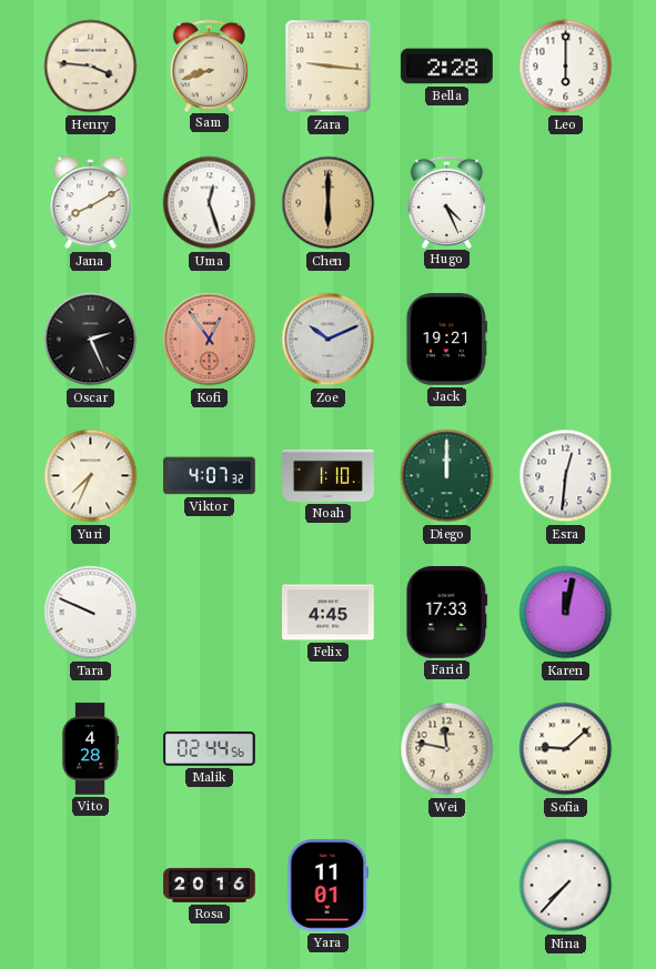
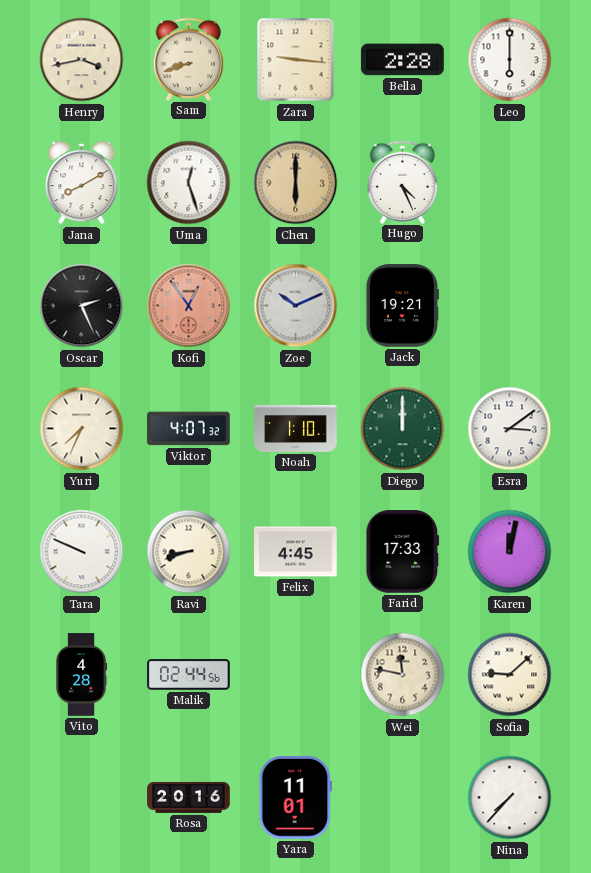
Henry: 3:46 -> 3:43 (82, 60)
Esra: 12:31 -> 3:09 (510, 429)
Ravi: none -> 8:42 (189, 552)
